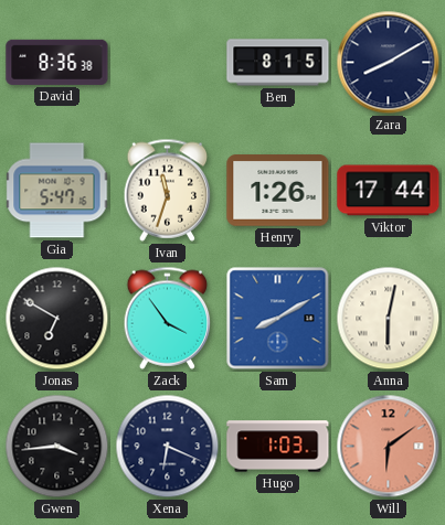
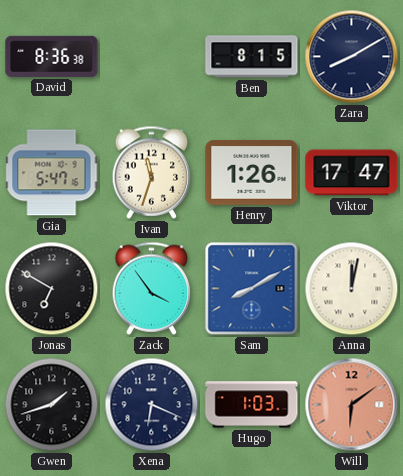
Viktor: 17:44 -> 17:47 (352, 173)
Anna: 6:02 -> 12:02 (352, 289)
Gwen: 3:44 -> 1:42 (52, 405)
